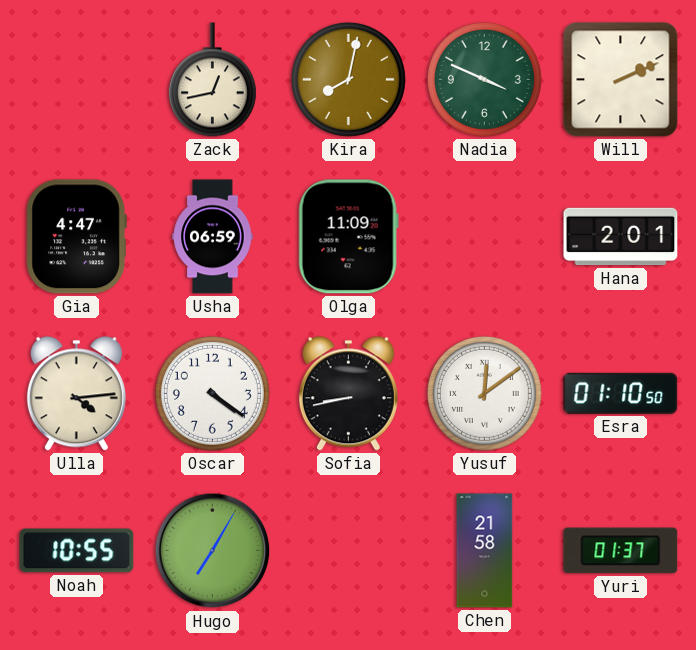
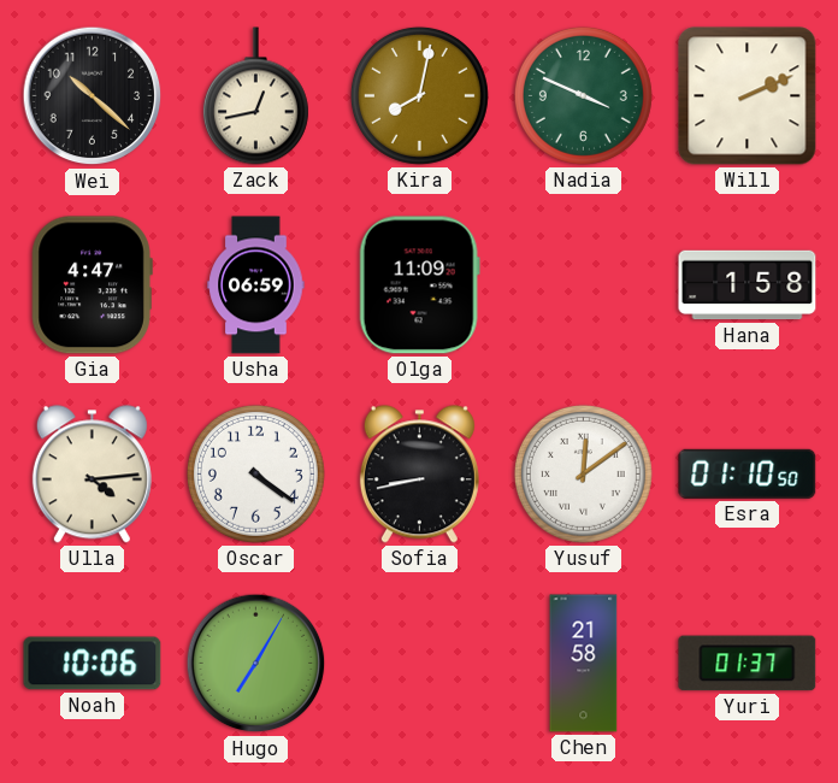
Wei: none -> 10:22 (93, 96)
Hana: 2:01 -> 1:58 (748, 285)
Noah: 10:55 -> 10:06 (93, 664)
